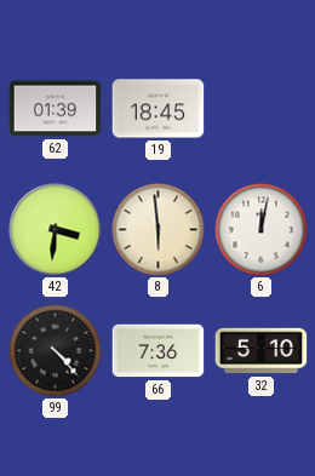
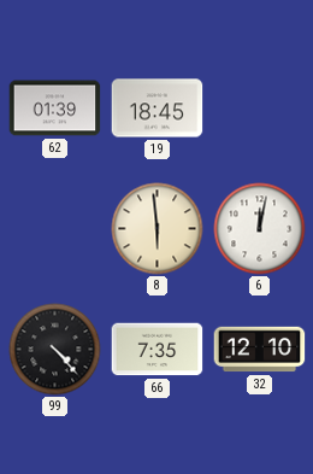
42: 3:31 -> none (56, 230)
66: 7:36 -> 7:35 (158, 350)
32: 5:10 -> 12:10 (260, 350)
